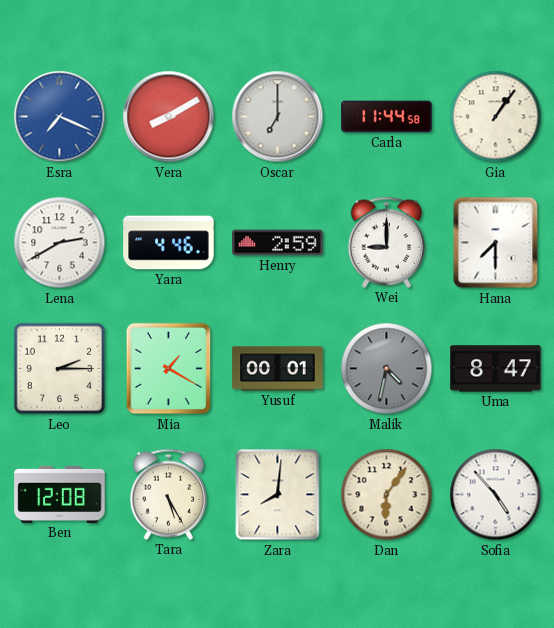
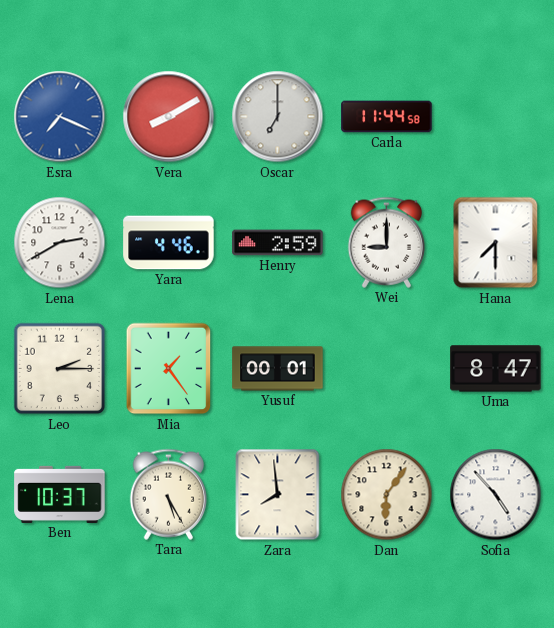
Gia: 1:06 -> none (496, 117)
Mia: 1:20 -> 1:24 (169, 369)
Malik: 4:32 -> none (387, 369)
Ben: 12:08 -> 10:37 (60, 494)
Zara: 8:01 -> 7:59 (278, 495)
